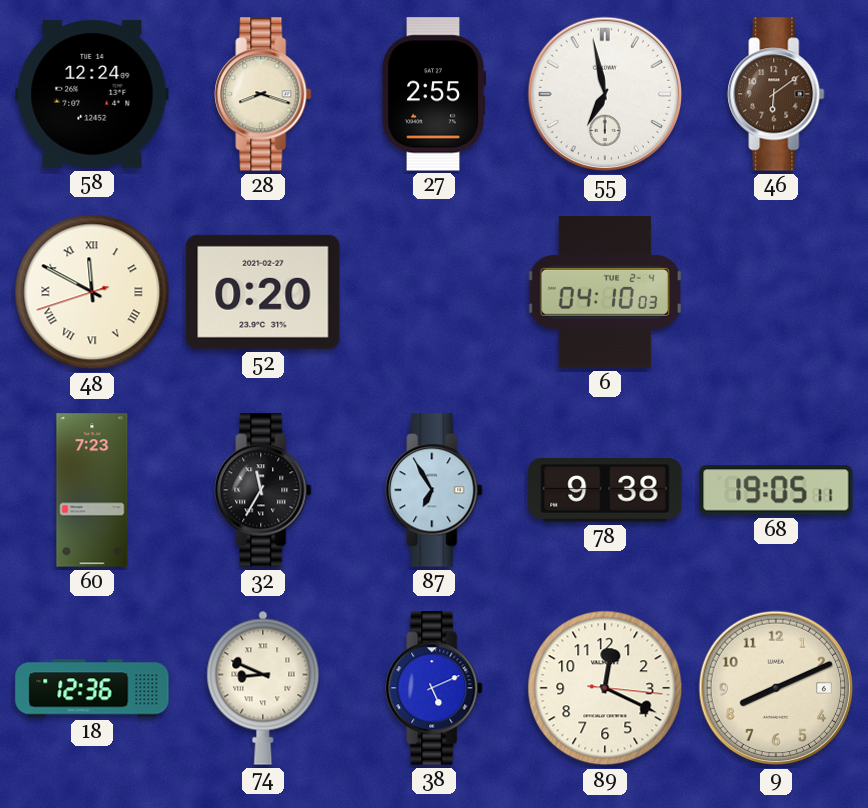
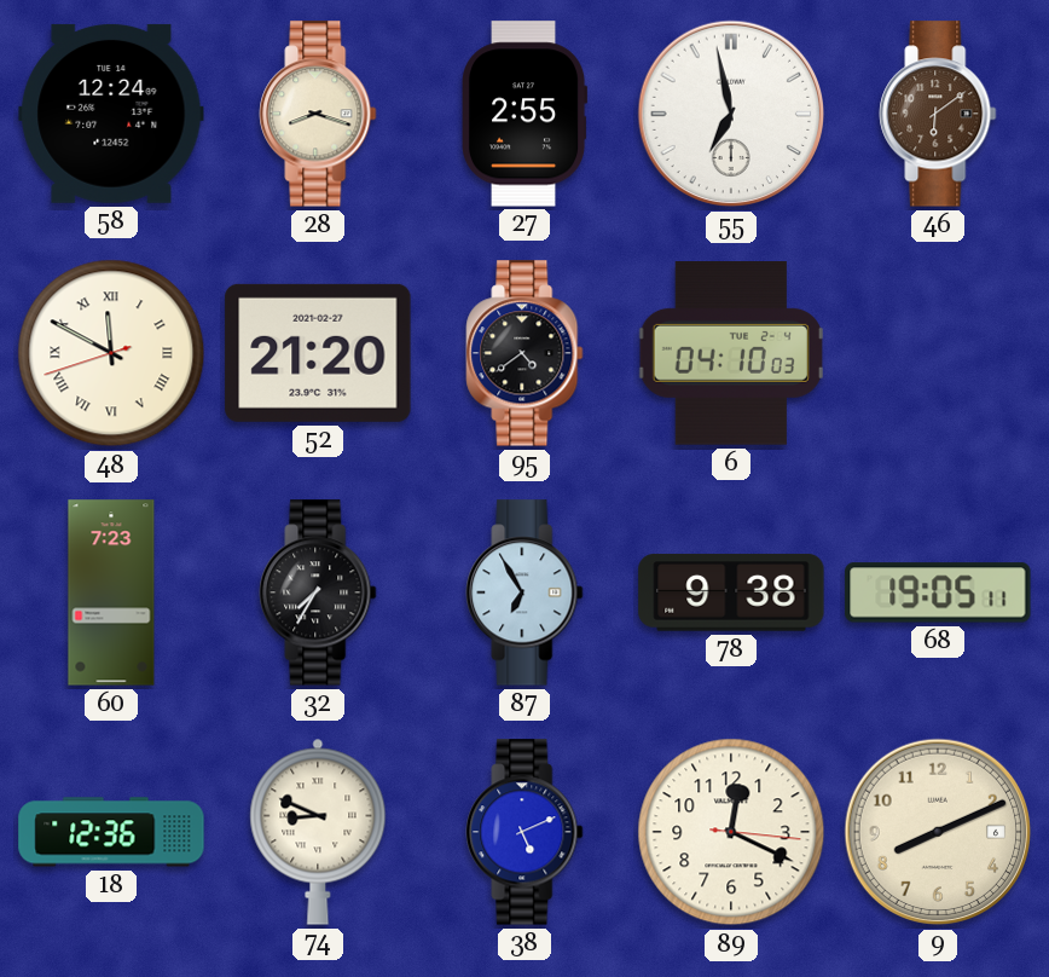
52: 0:20 -> 21:20 (318, 353)
95: none -> 4:39 (524, 353)
32: 11:35 -> 7:35 (318, 592)
